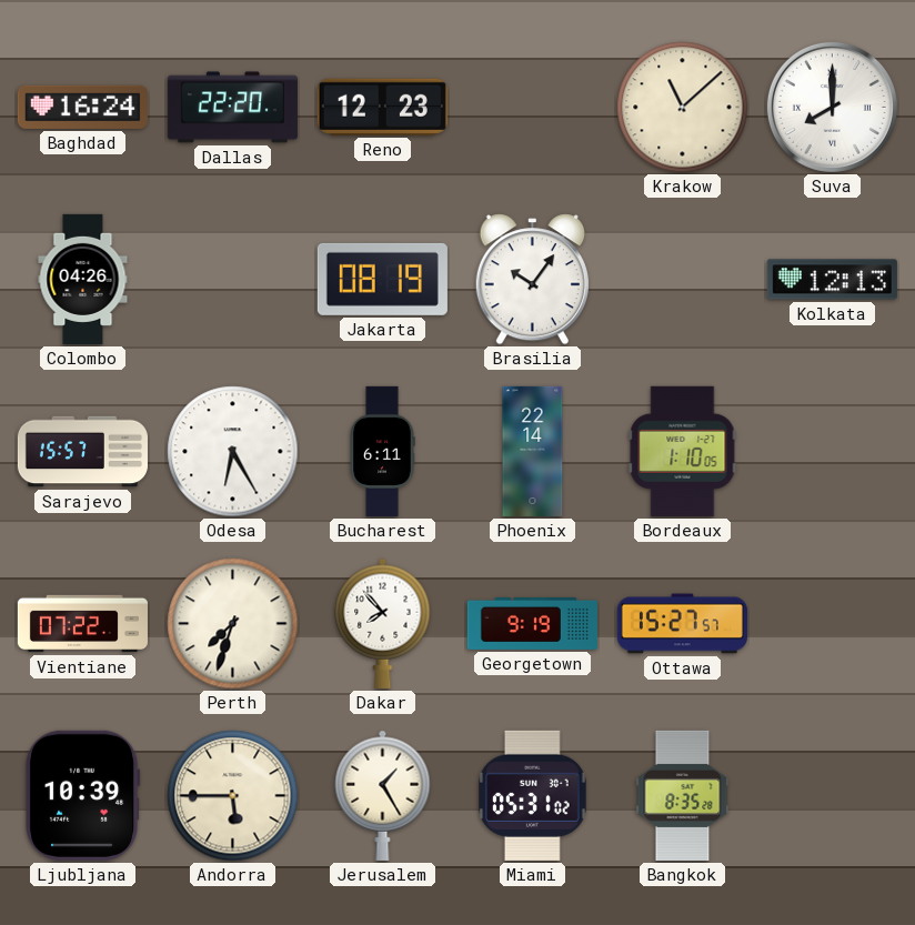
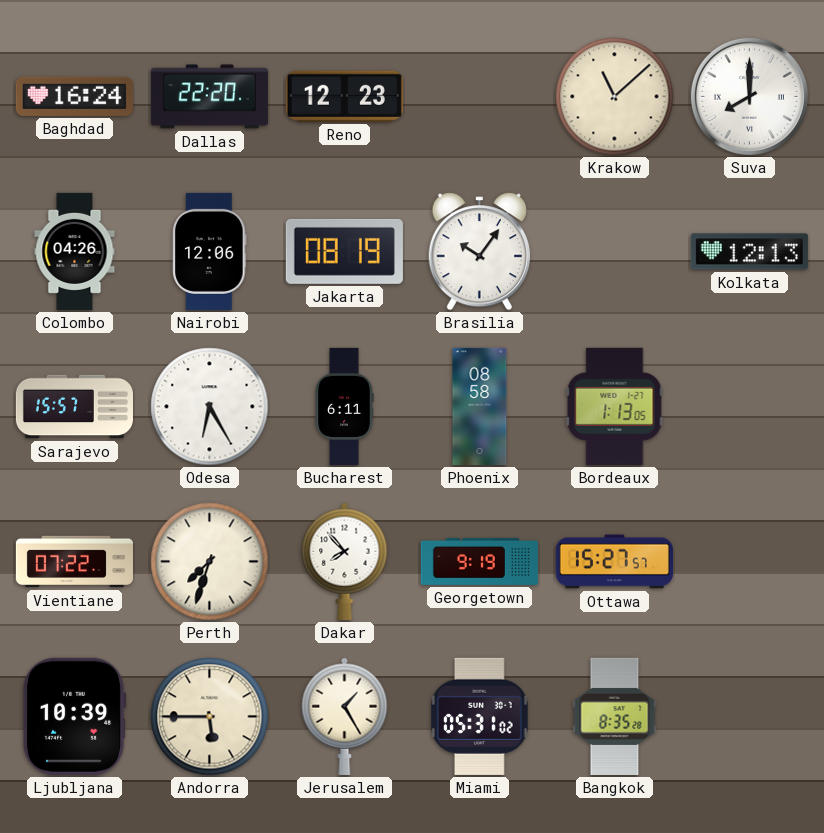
Nairobi: none -> 12:06 (210, 251)
Phoenix: 22:14 -> 08:58 (480, 406)
Bordeaux: 1:10 -> 1:13 (615, 406)
